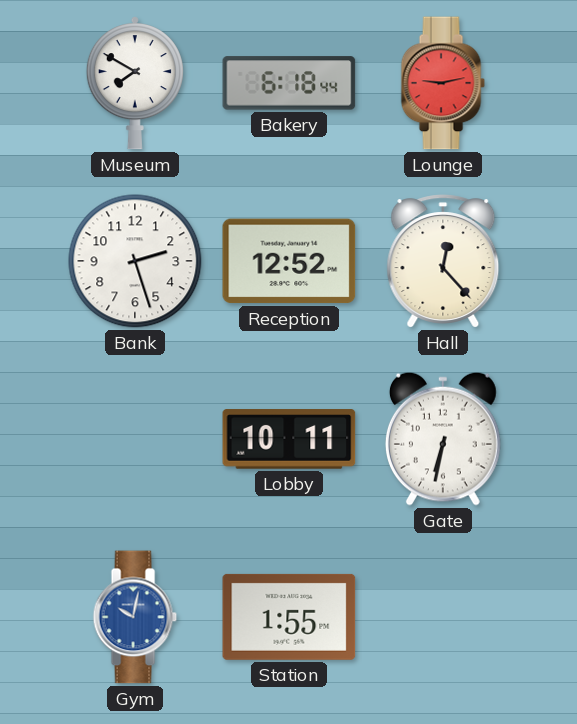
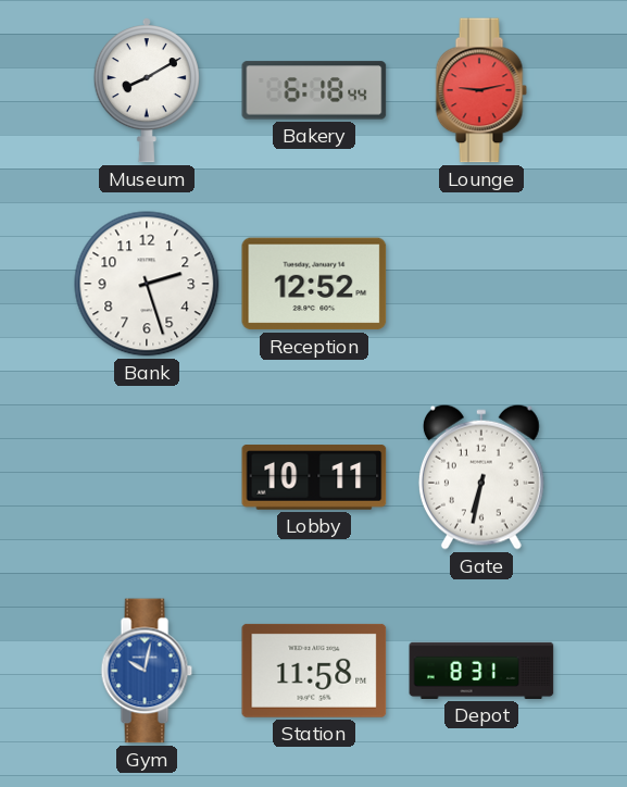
Museum: 7:50 -> 8:10 (147, 91)
Hall: 12:23 -> none (443, 261)
Station: 1:55 -> 11:58 (314, 671)
Depot: none -> 8:31 (481, 671)
